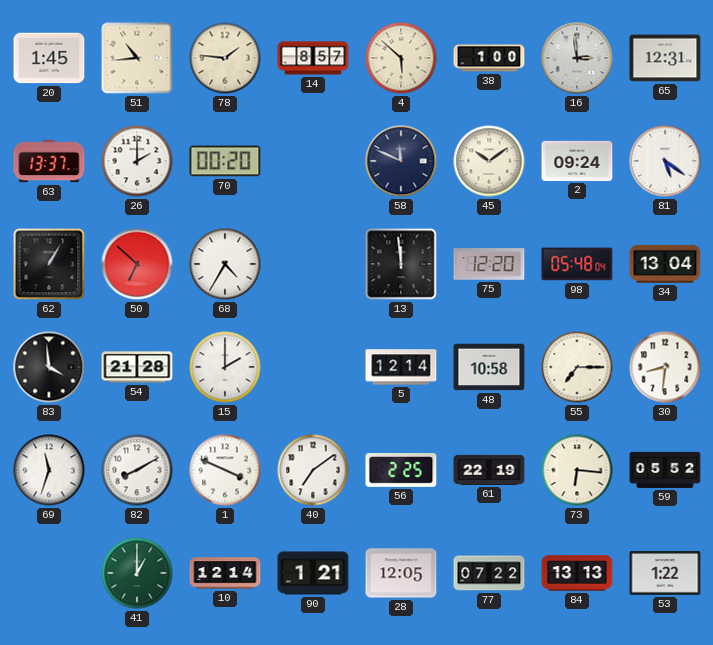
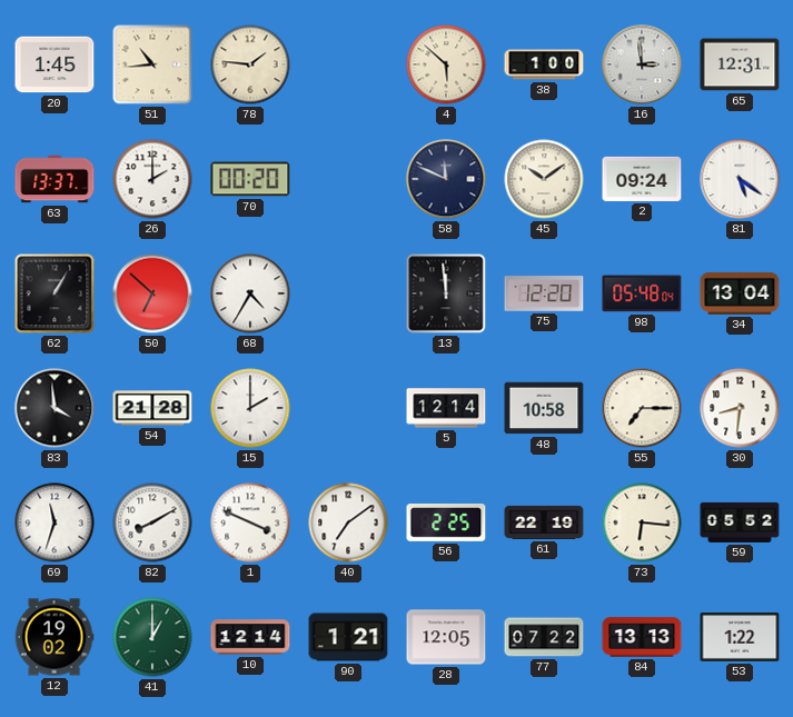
14: 8:57 -> none (313, 58)
12: none -> 19:02 (54, 637)
